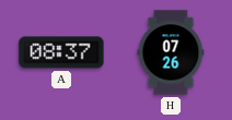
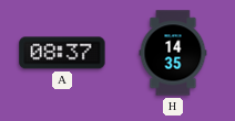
H: 07:26 -> 14:35 (173, 53)
